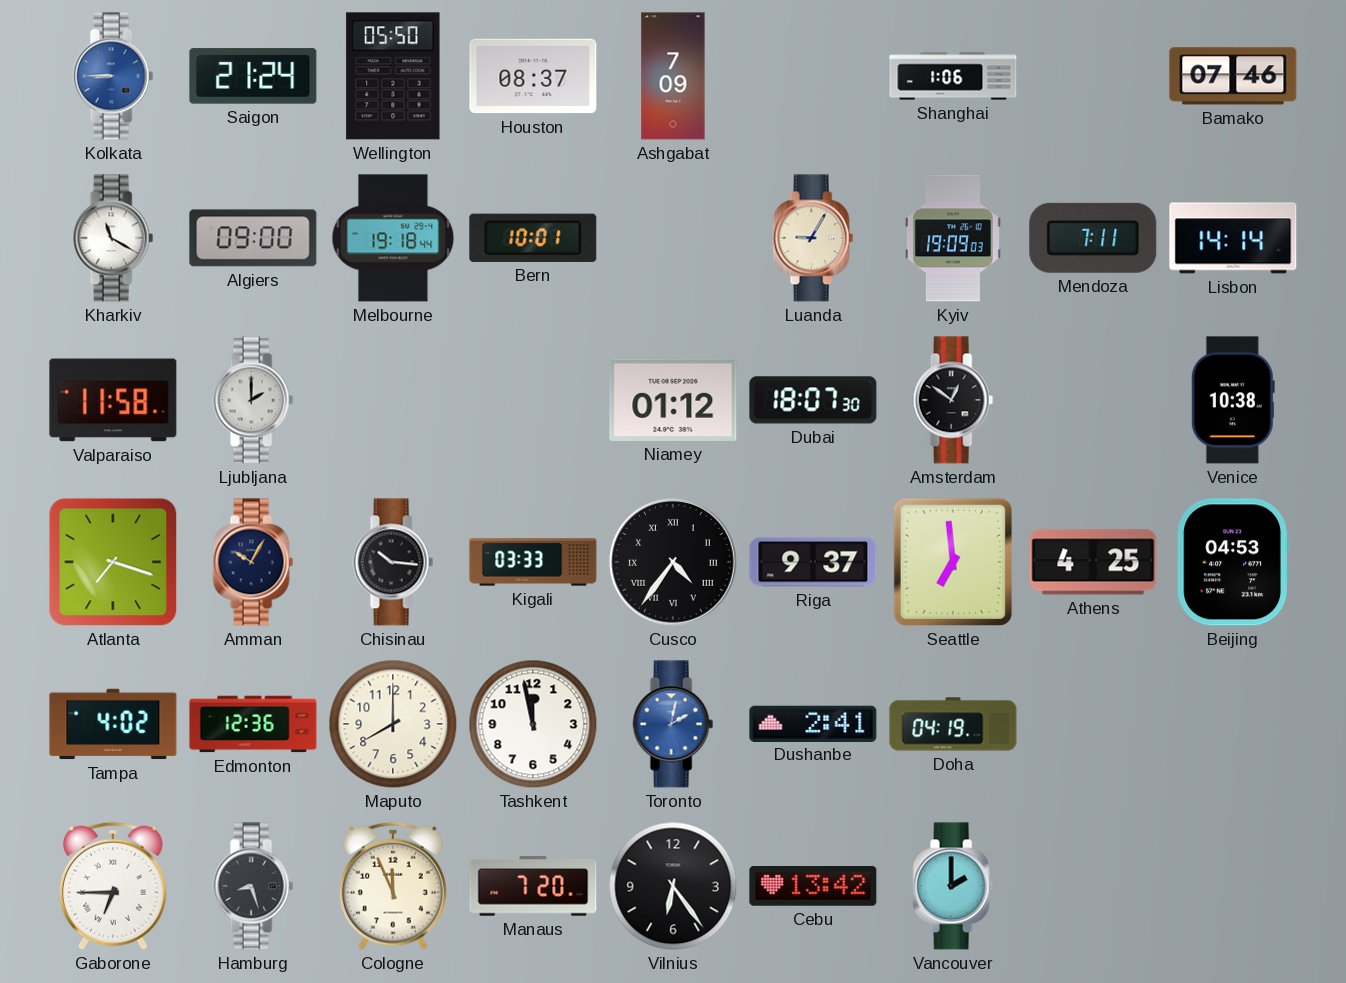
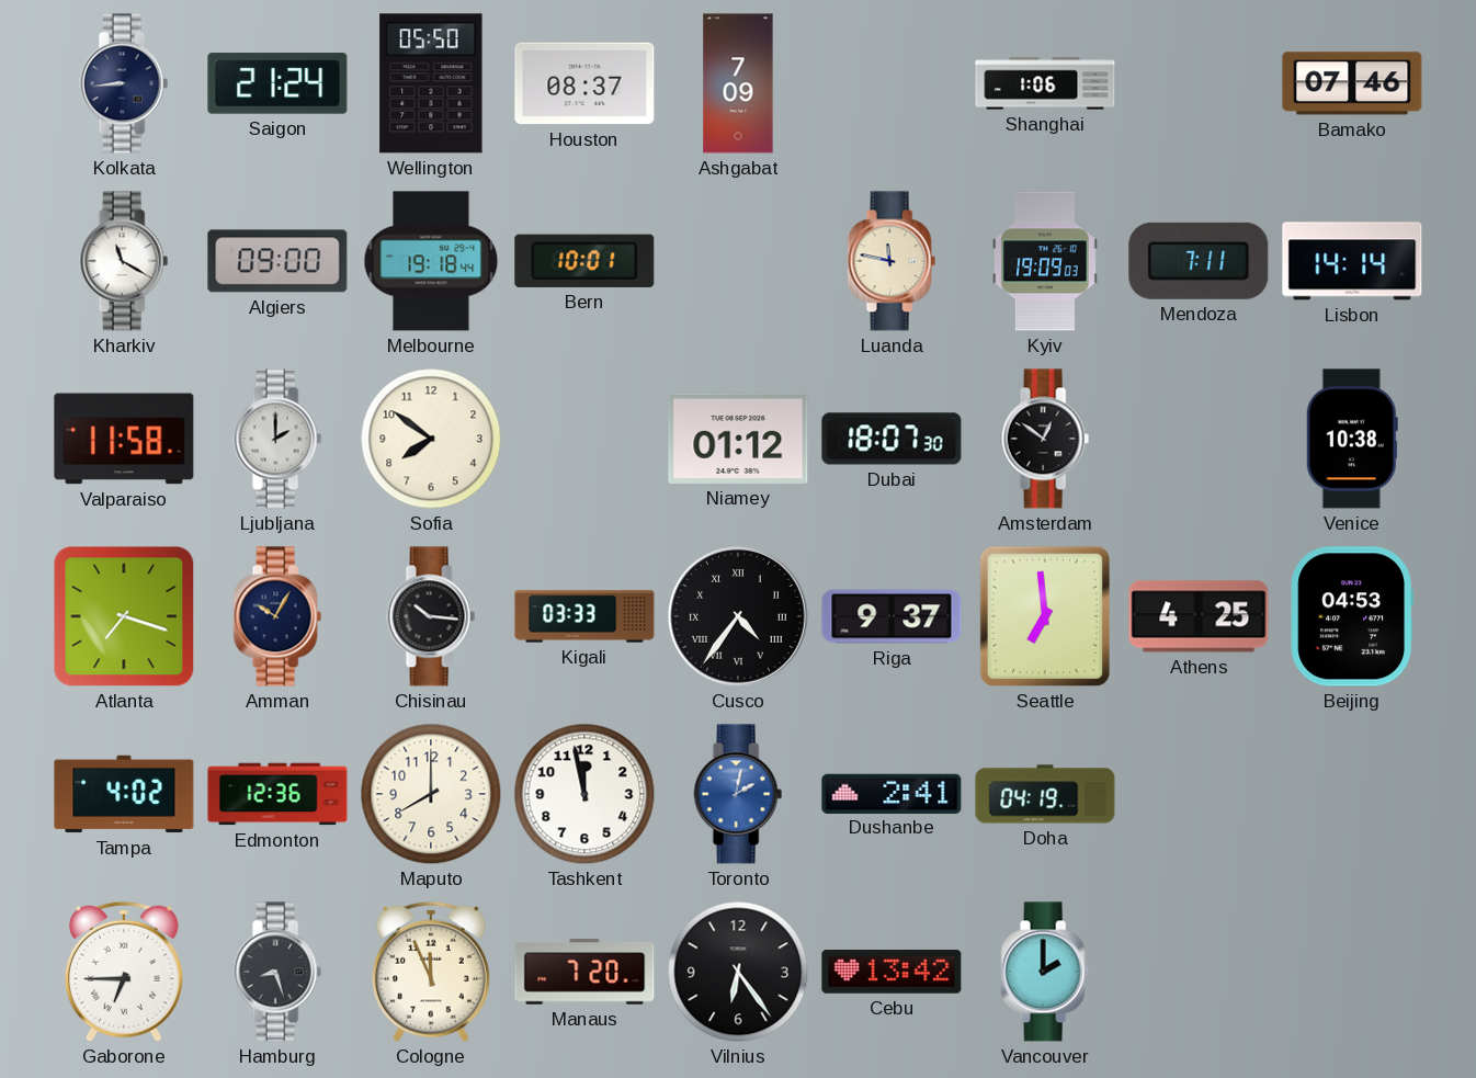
Kolkata: 8:45 -> 8:44 (124, 83)
Kolkata dial: blue -> navy (124, 83)
Luanda: 9:05 -> 11:47 (892, 261)
Sofia: none -> 7:51 (431, 439)
